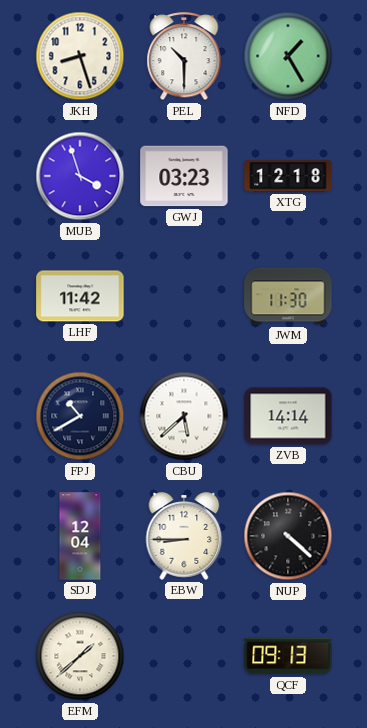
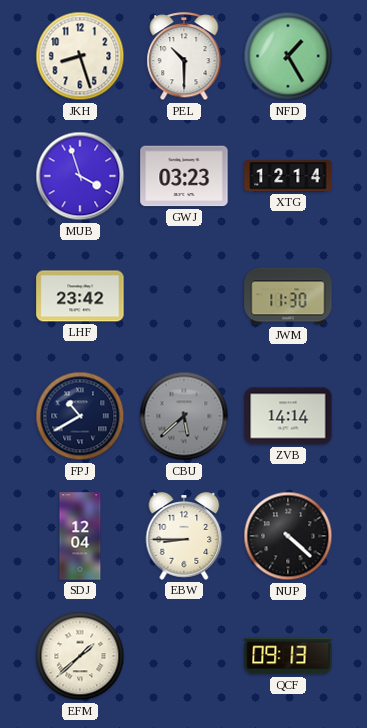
XTG: 12:18 -> 12:14 (288, 176)
LHF: 11:42 -> 23:42 (80, 296)
CBU dial: white -> grey (184, 416)
